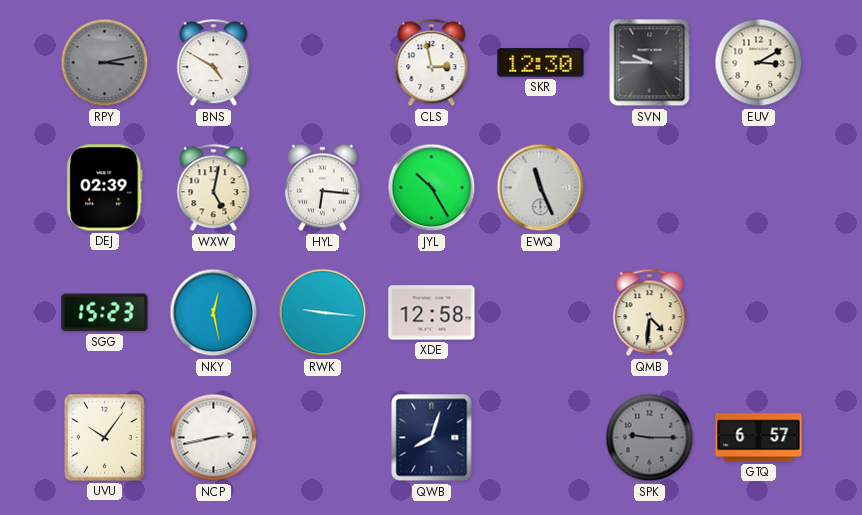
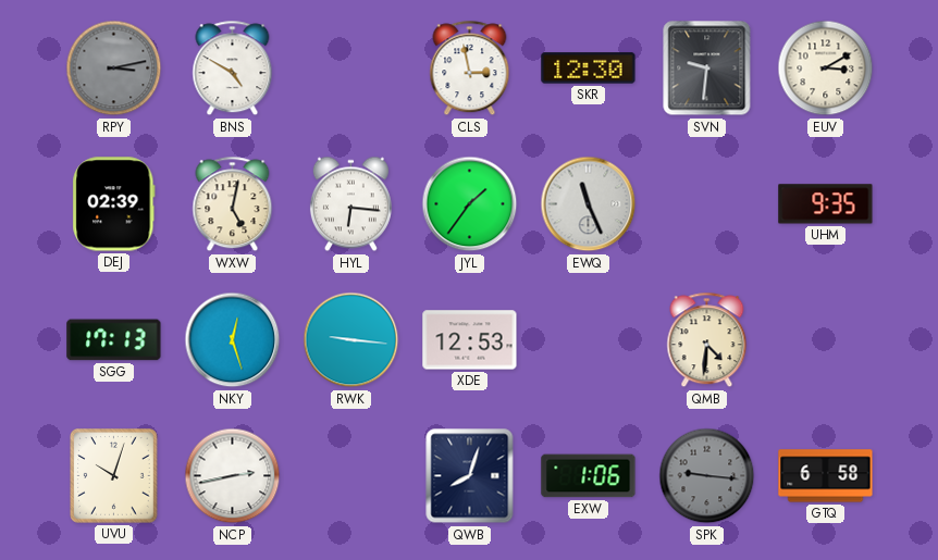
SVN: 9:45 -> 9:31 (707, 69)
JYL: 10:25 -> 1:36 (470, 204)
UHM: none -> 9:35 (826, 204)
SGG: 15:23 -> 17:13 (114, 340)
NKY: 12:28 -> 12:27 (233, 340)
XDE: 12:58 -> 12:53 (470, 340)
UVU: 10:06 -> 10:03 (114, 476)
EXW: none -> 1:06 (589, 476)
SPK: 9:15 -> 9:16 (707, 476)
GTQ: 6:57 -> 6:58 (826, 476)
